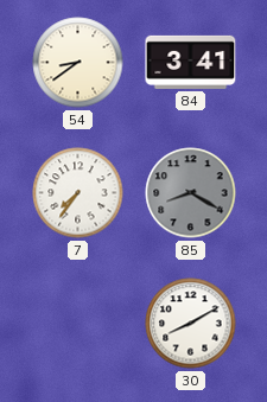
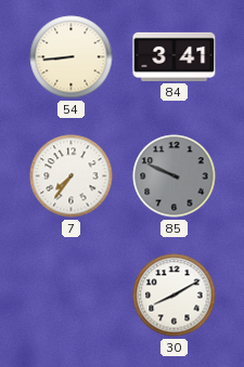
54: 8:39 -> 8:44 (72, 57)
85: 8:20 -> 9:49 (175, 176)
